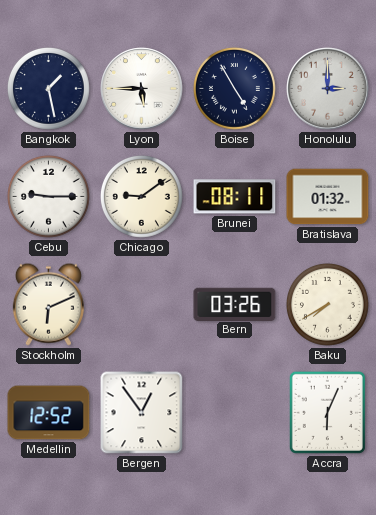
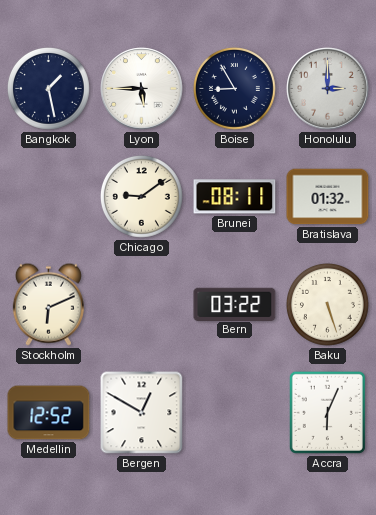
Boise: 4:55 -> 8:55 (234, 88)
Cebu: 9:15 -> none (48, 196)
Bern: 03:26 -> 03:22 (235, 304)
Baku: 7:40 -> 5:27 (327, 304)
Bergen: 12:54 -> 12:50 (142, 413)
